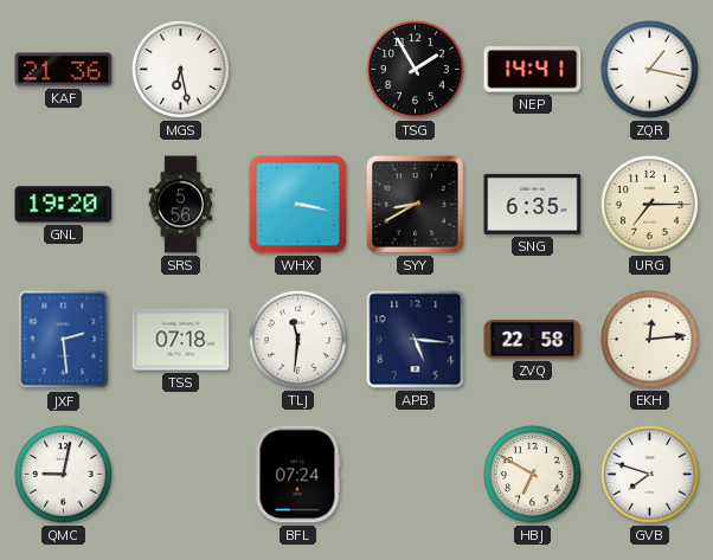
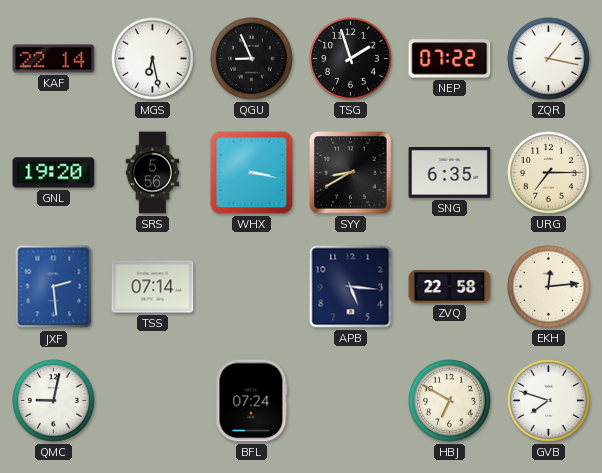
KAF: 21:36 -> 22:14 (54, 59)
QGU: none -> 8:56 (252, 59)
TSG: 1:55 -> 1:57 (351, 59)
NEP: 14:41 -> 07:22 (450, 59)
TSS: 07:18 -> 07:14 (153, 287)
TLJ: 11:31 -> none (298, 340)
